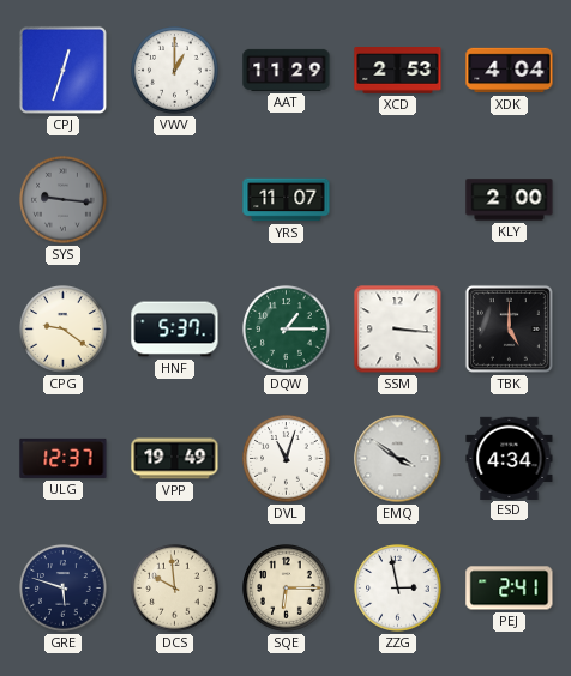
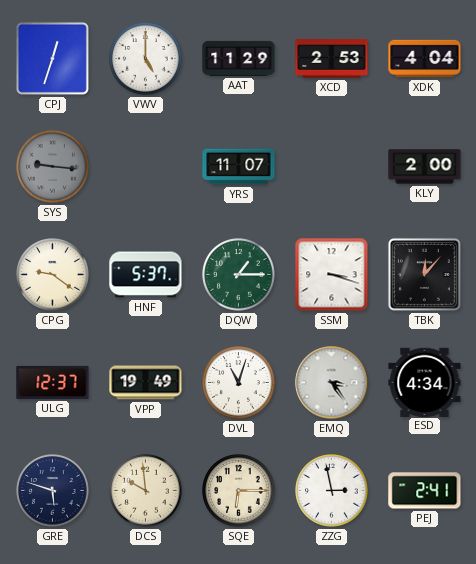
VWV: 1:00 -> 5:00 (146, 59)
SSM: 3:16 -> 3:18 (332, 275)
TBK: 5:00 -> 12:07 (424, 274)
EMQ: 3:51 -> 3:24 (332, 383)
